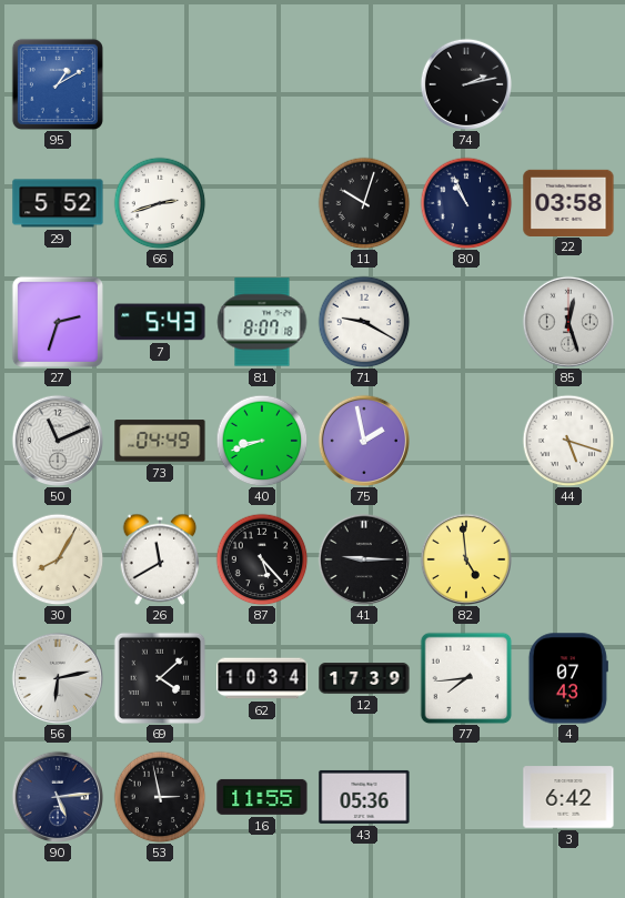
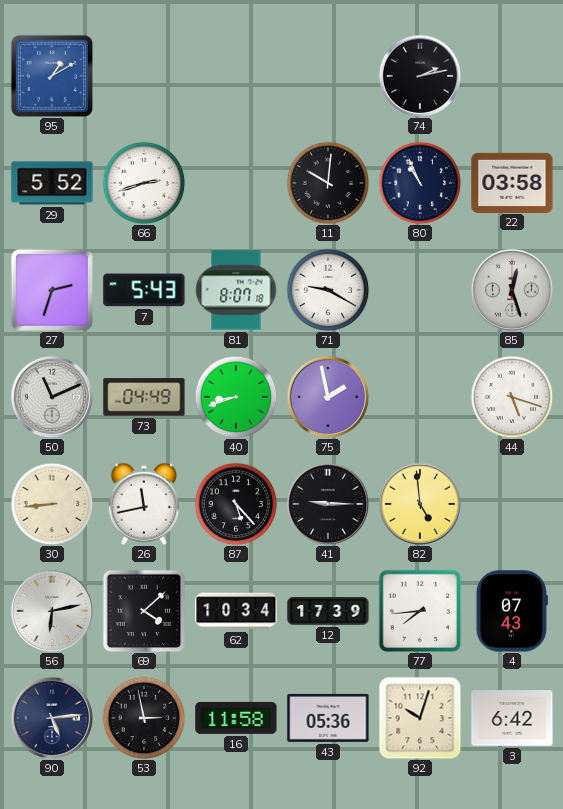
11: 10:03 -> 10:01 (328, 183)
30: 8:05 -> 8:44 (52, 504)
26: 11:40 -> 11:43 (144, 504)
16: 11:55 -> 11:58 (236, 718)
92: none -> 10:03 (420, 718)
